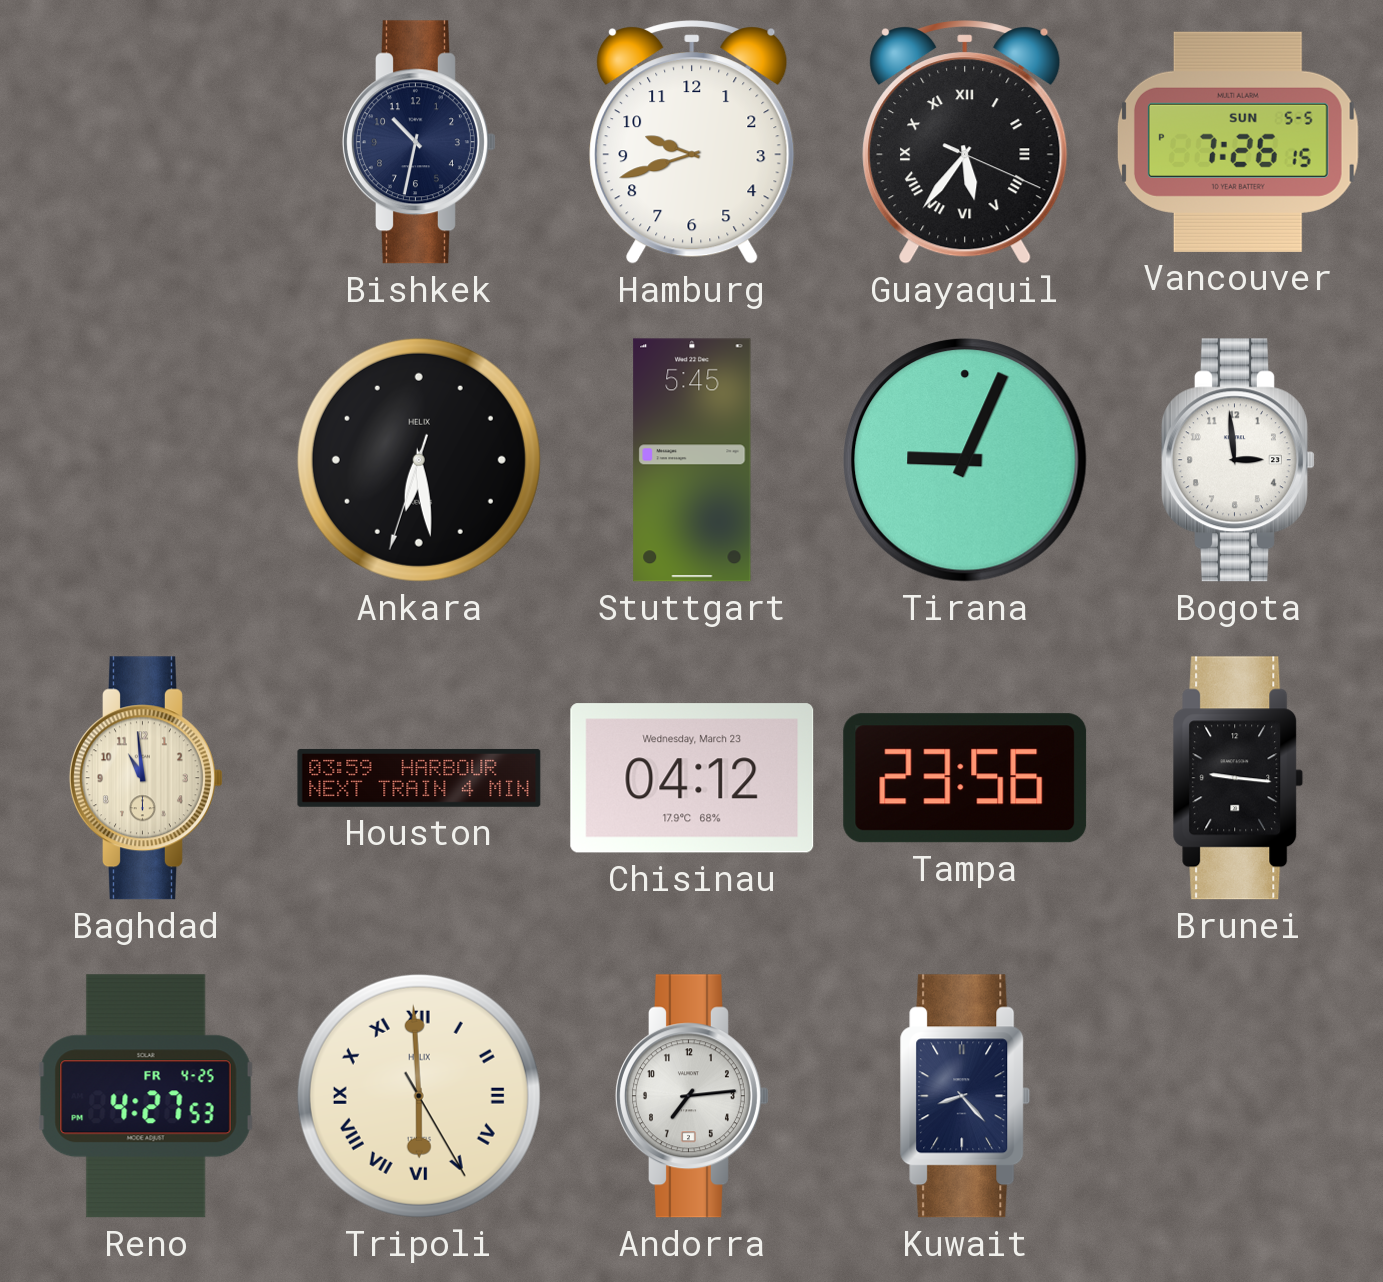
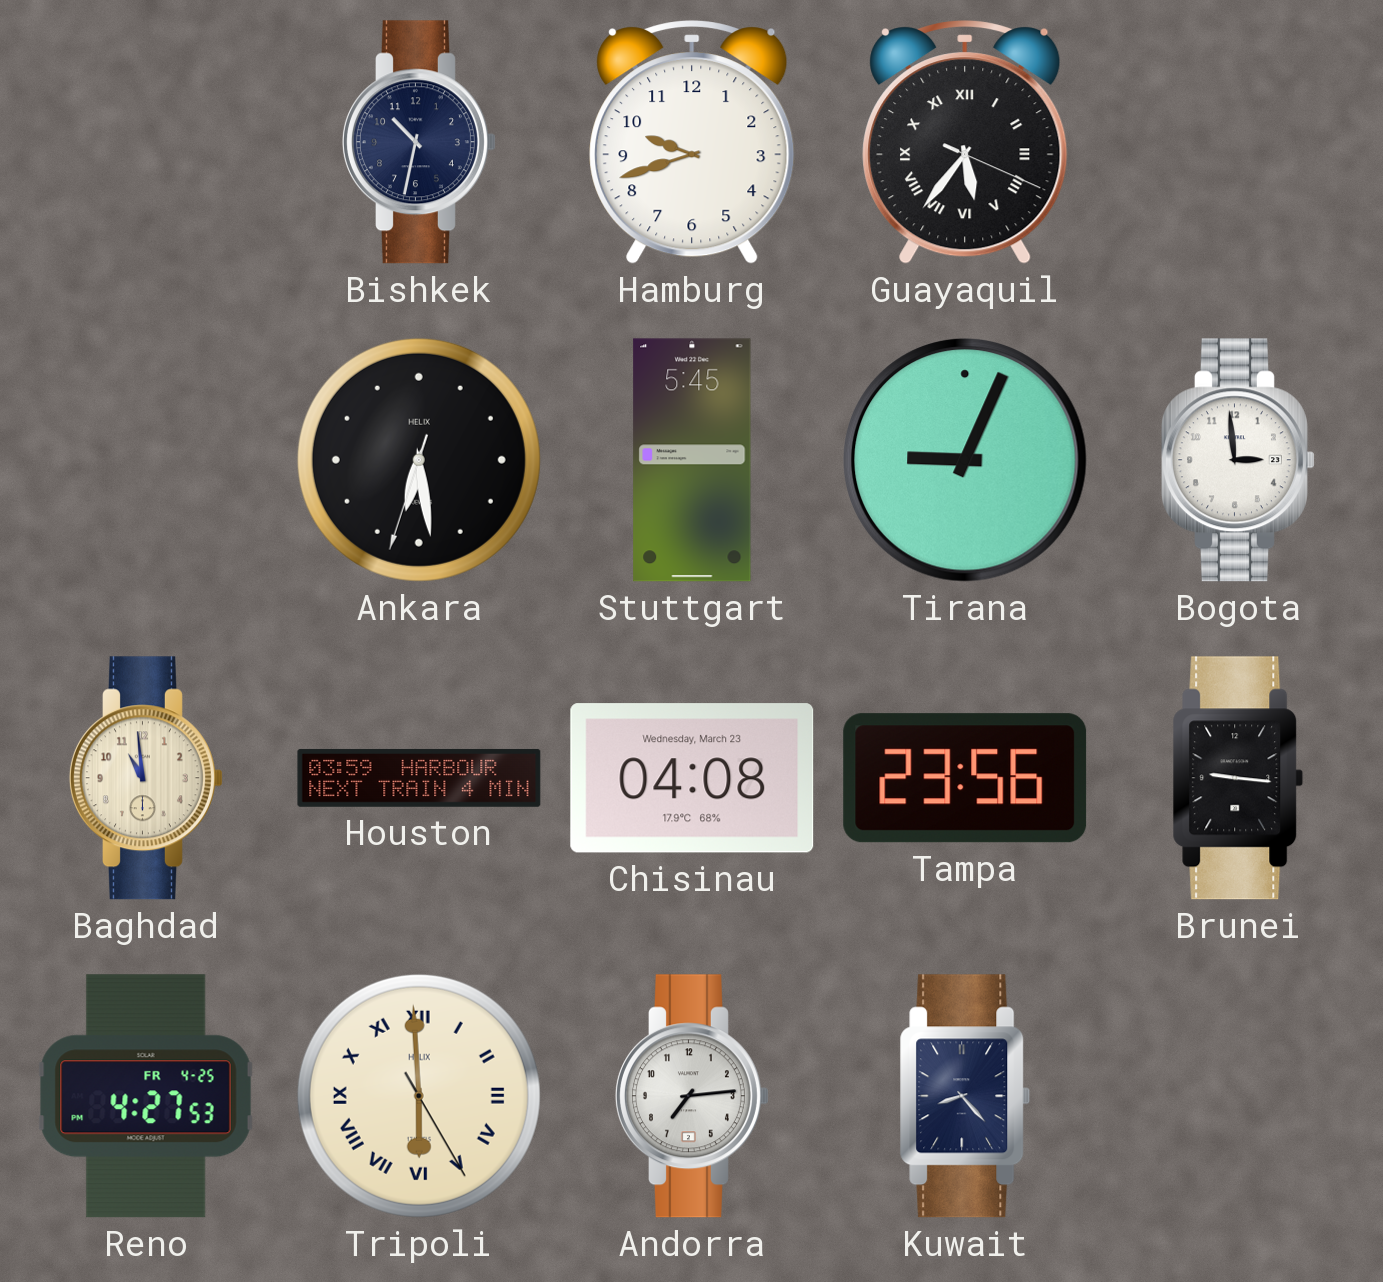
Vancouver: 7:26 -> none (1238, 142)
Chisinau: 04:12 -> 04:08 (692, 778)
